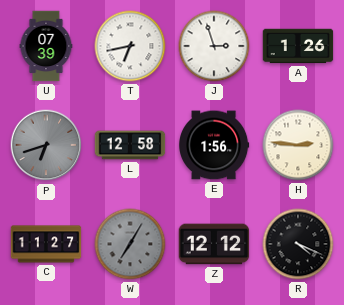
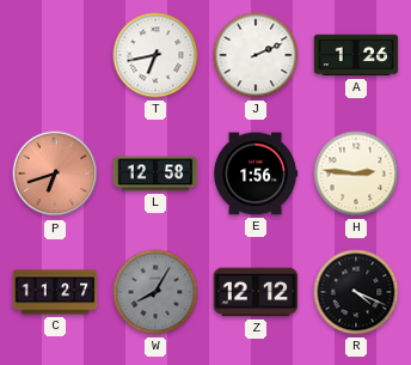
U: 07:39 -> none (46, 46)
J: 2:57 -> 2:11 (256, 55)
P dial: grey -> salmon (55, 174)
W: 7:05 -> 8:05 (155, 292)
